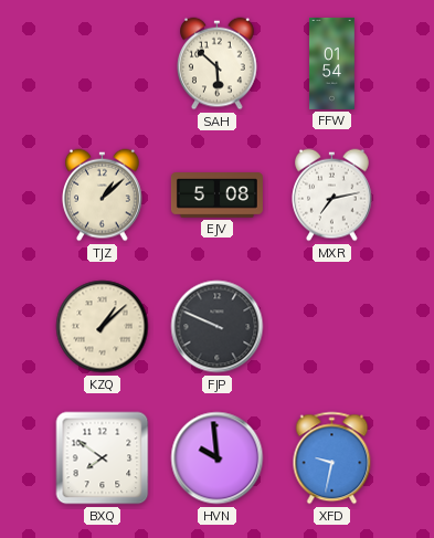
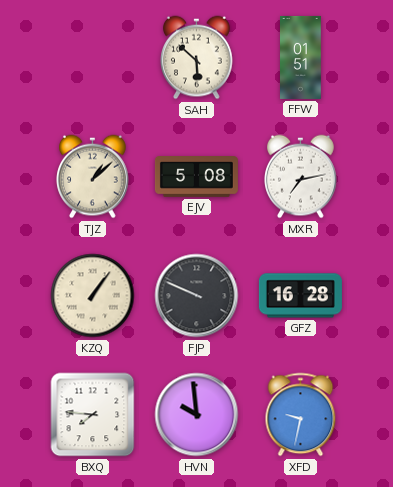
FFW: 01:54 -> 01:51 (301, 57)
KZQ: 1:08 -> 1:06 (93, 296)
GFZ: none -> 16:28 (300, 296)
BXQ: 7:51 -> 7:46 (93, 415)
